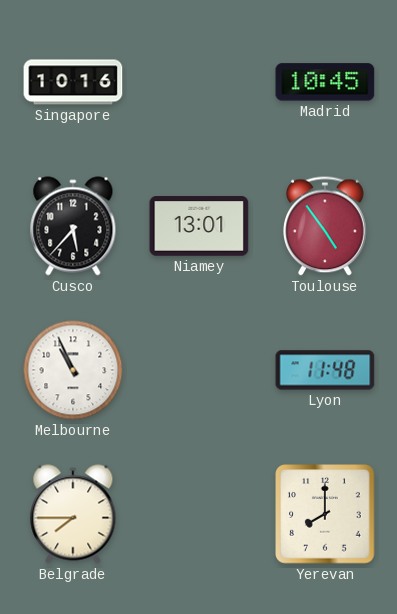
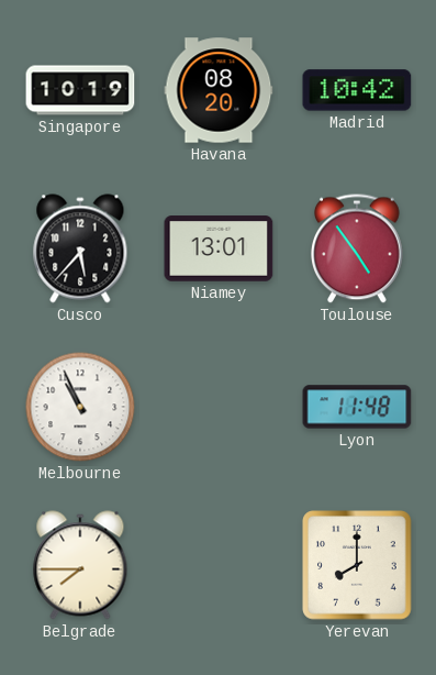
Singapore: 10:16 -> 10:19 (80, 90)
Havana: none -> 08:20 (219, 90)
Madrid: 10:45 -> 10:42 (357, 90)
